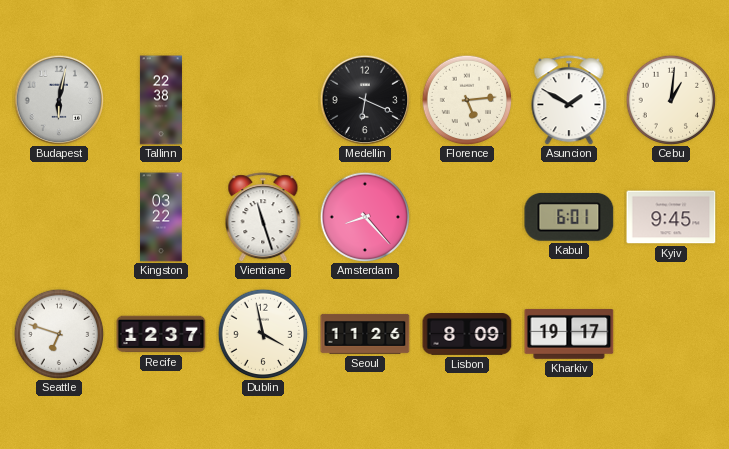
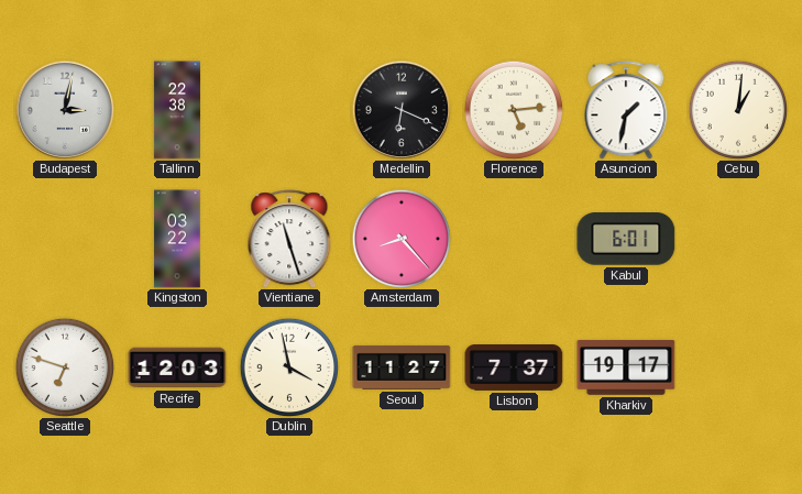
Budapest: 6:02 -> 3:02 (65, 110)
Asuncion: 1:50 -> 1:32 (626, 110)
Kyiv: 9:45 -> none (671, 217)
Recife: 12:37 -> 12:03 (177, 367)
Seoul: 11:26 -> 11:27 (402, 367)
Lisbon: 8:09 -> 7:37 (514, 369)
